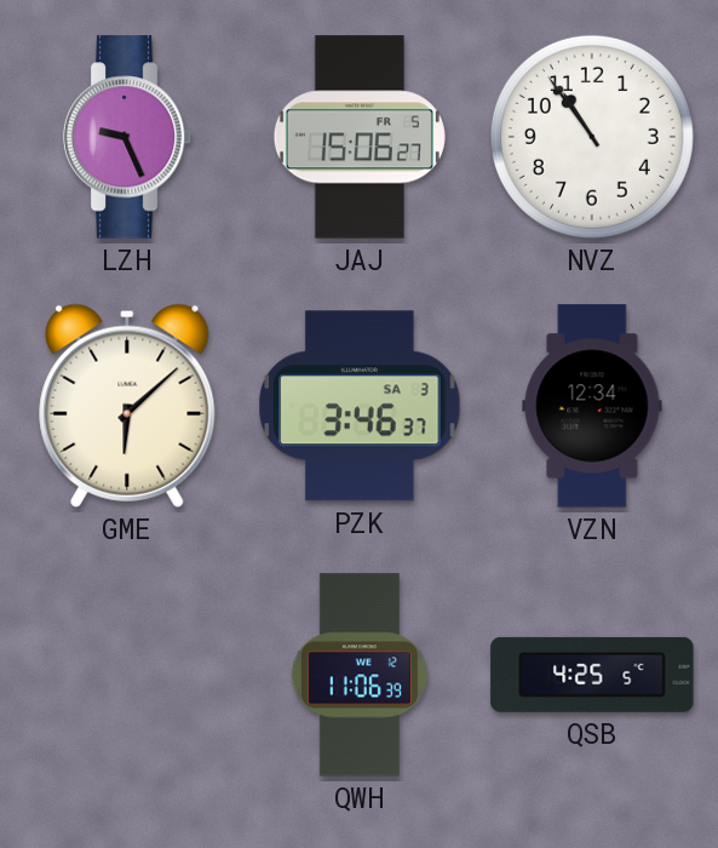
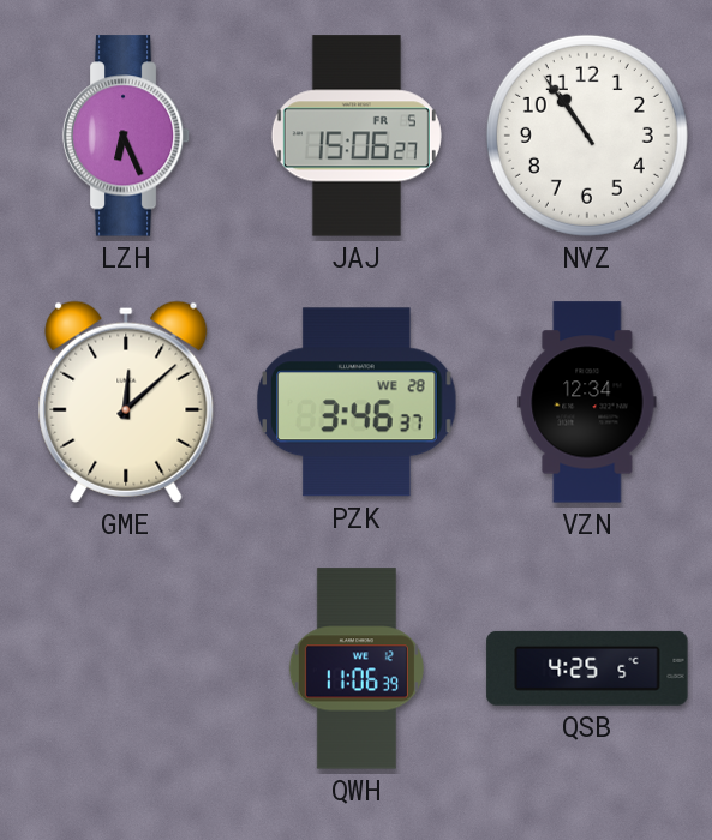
LZH: 9:26 -> 6:26 (126, 136)
GME: 6:08 -> 12:08 (126, 402)
PZK date: SA 3 -> WE 28 (357, 402)
